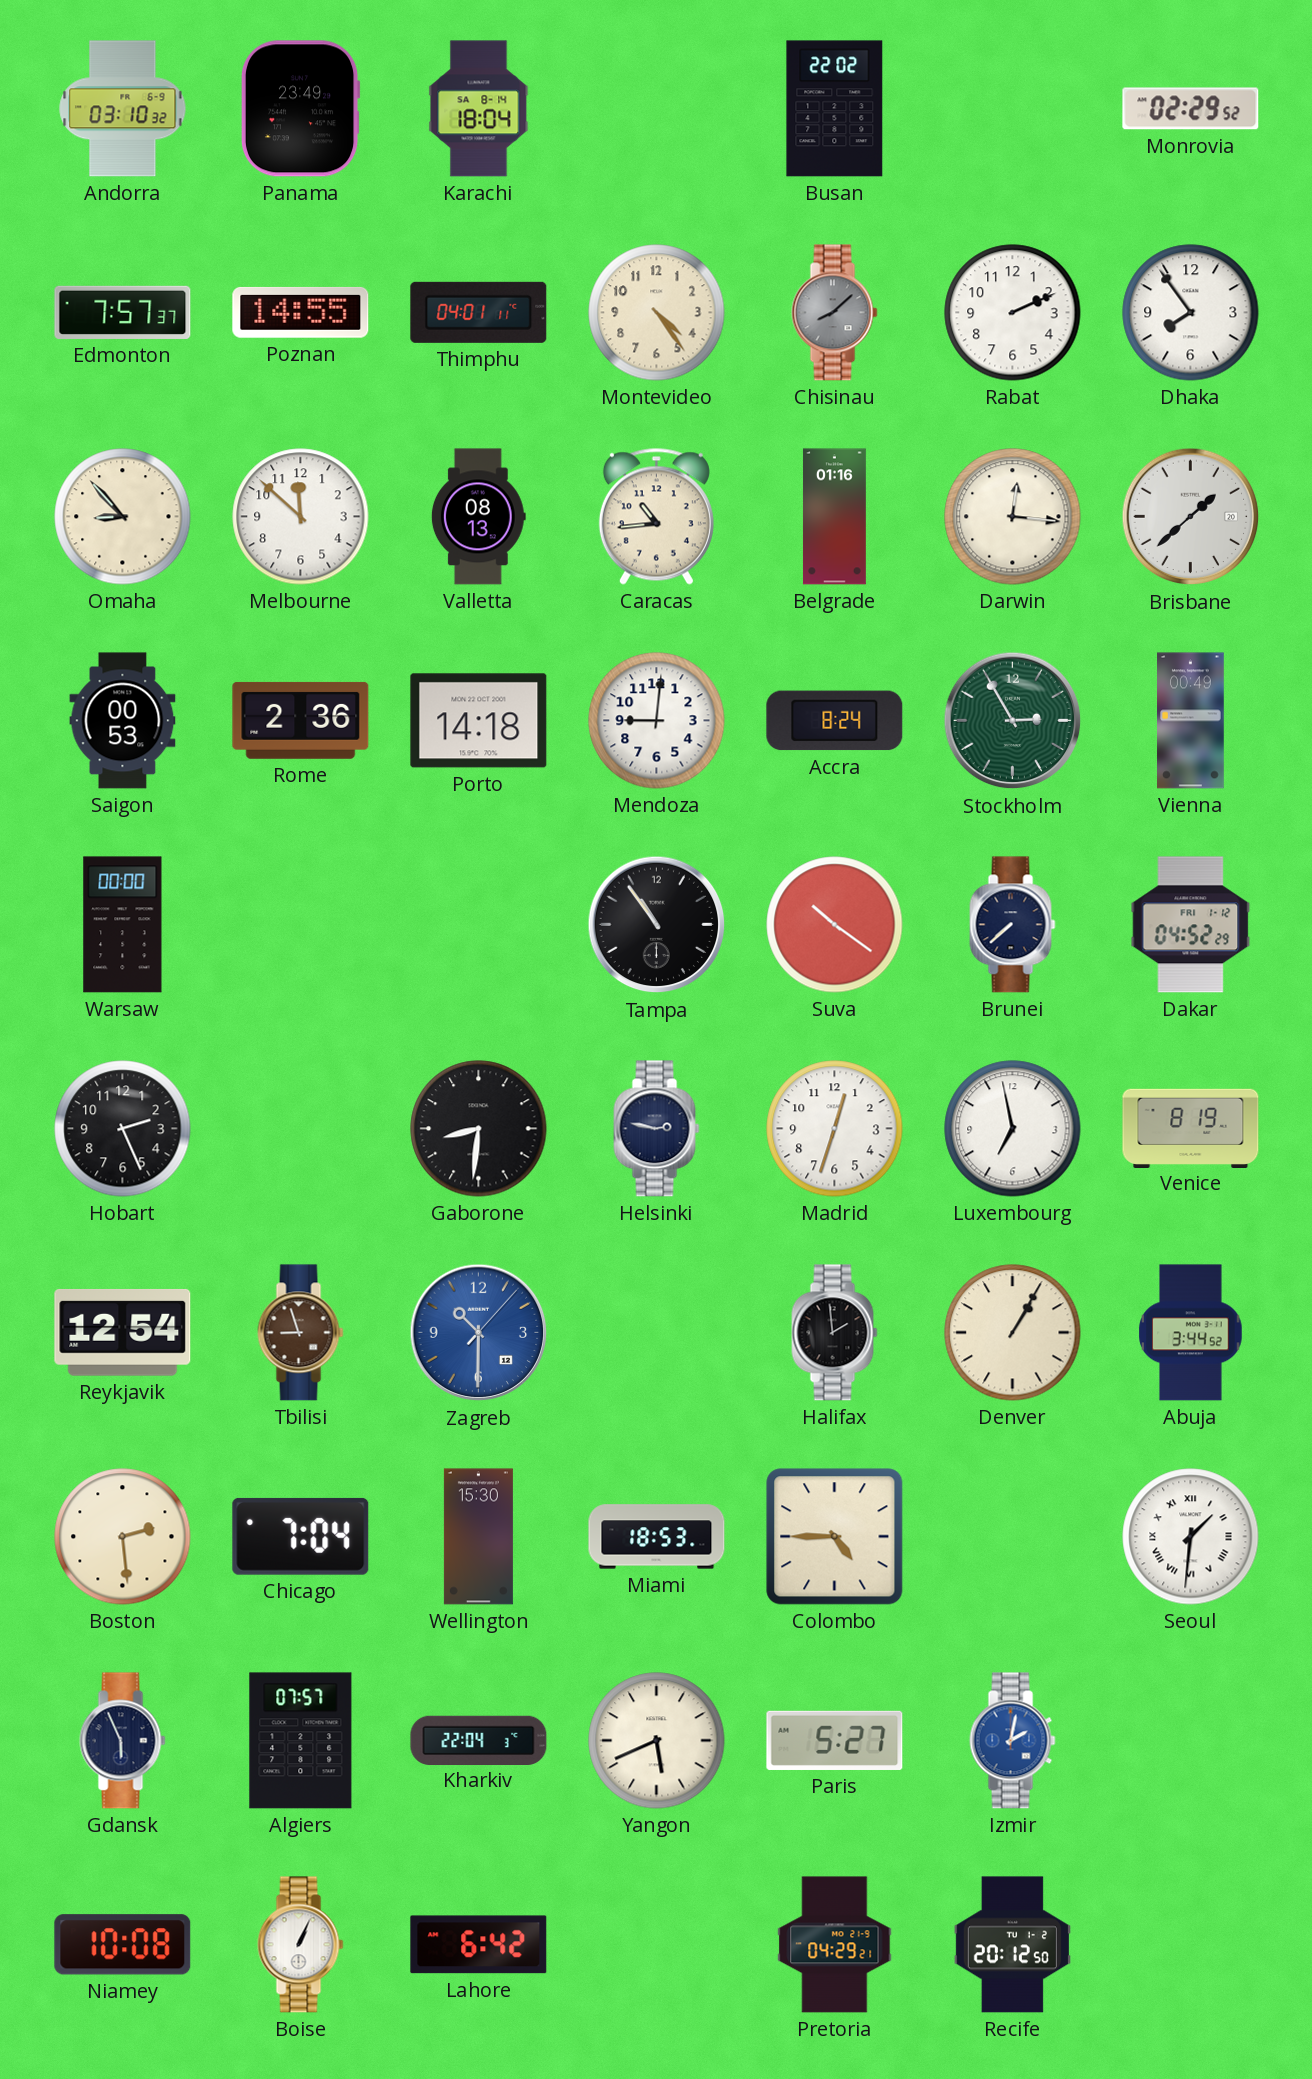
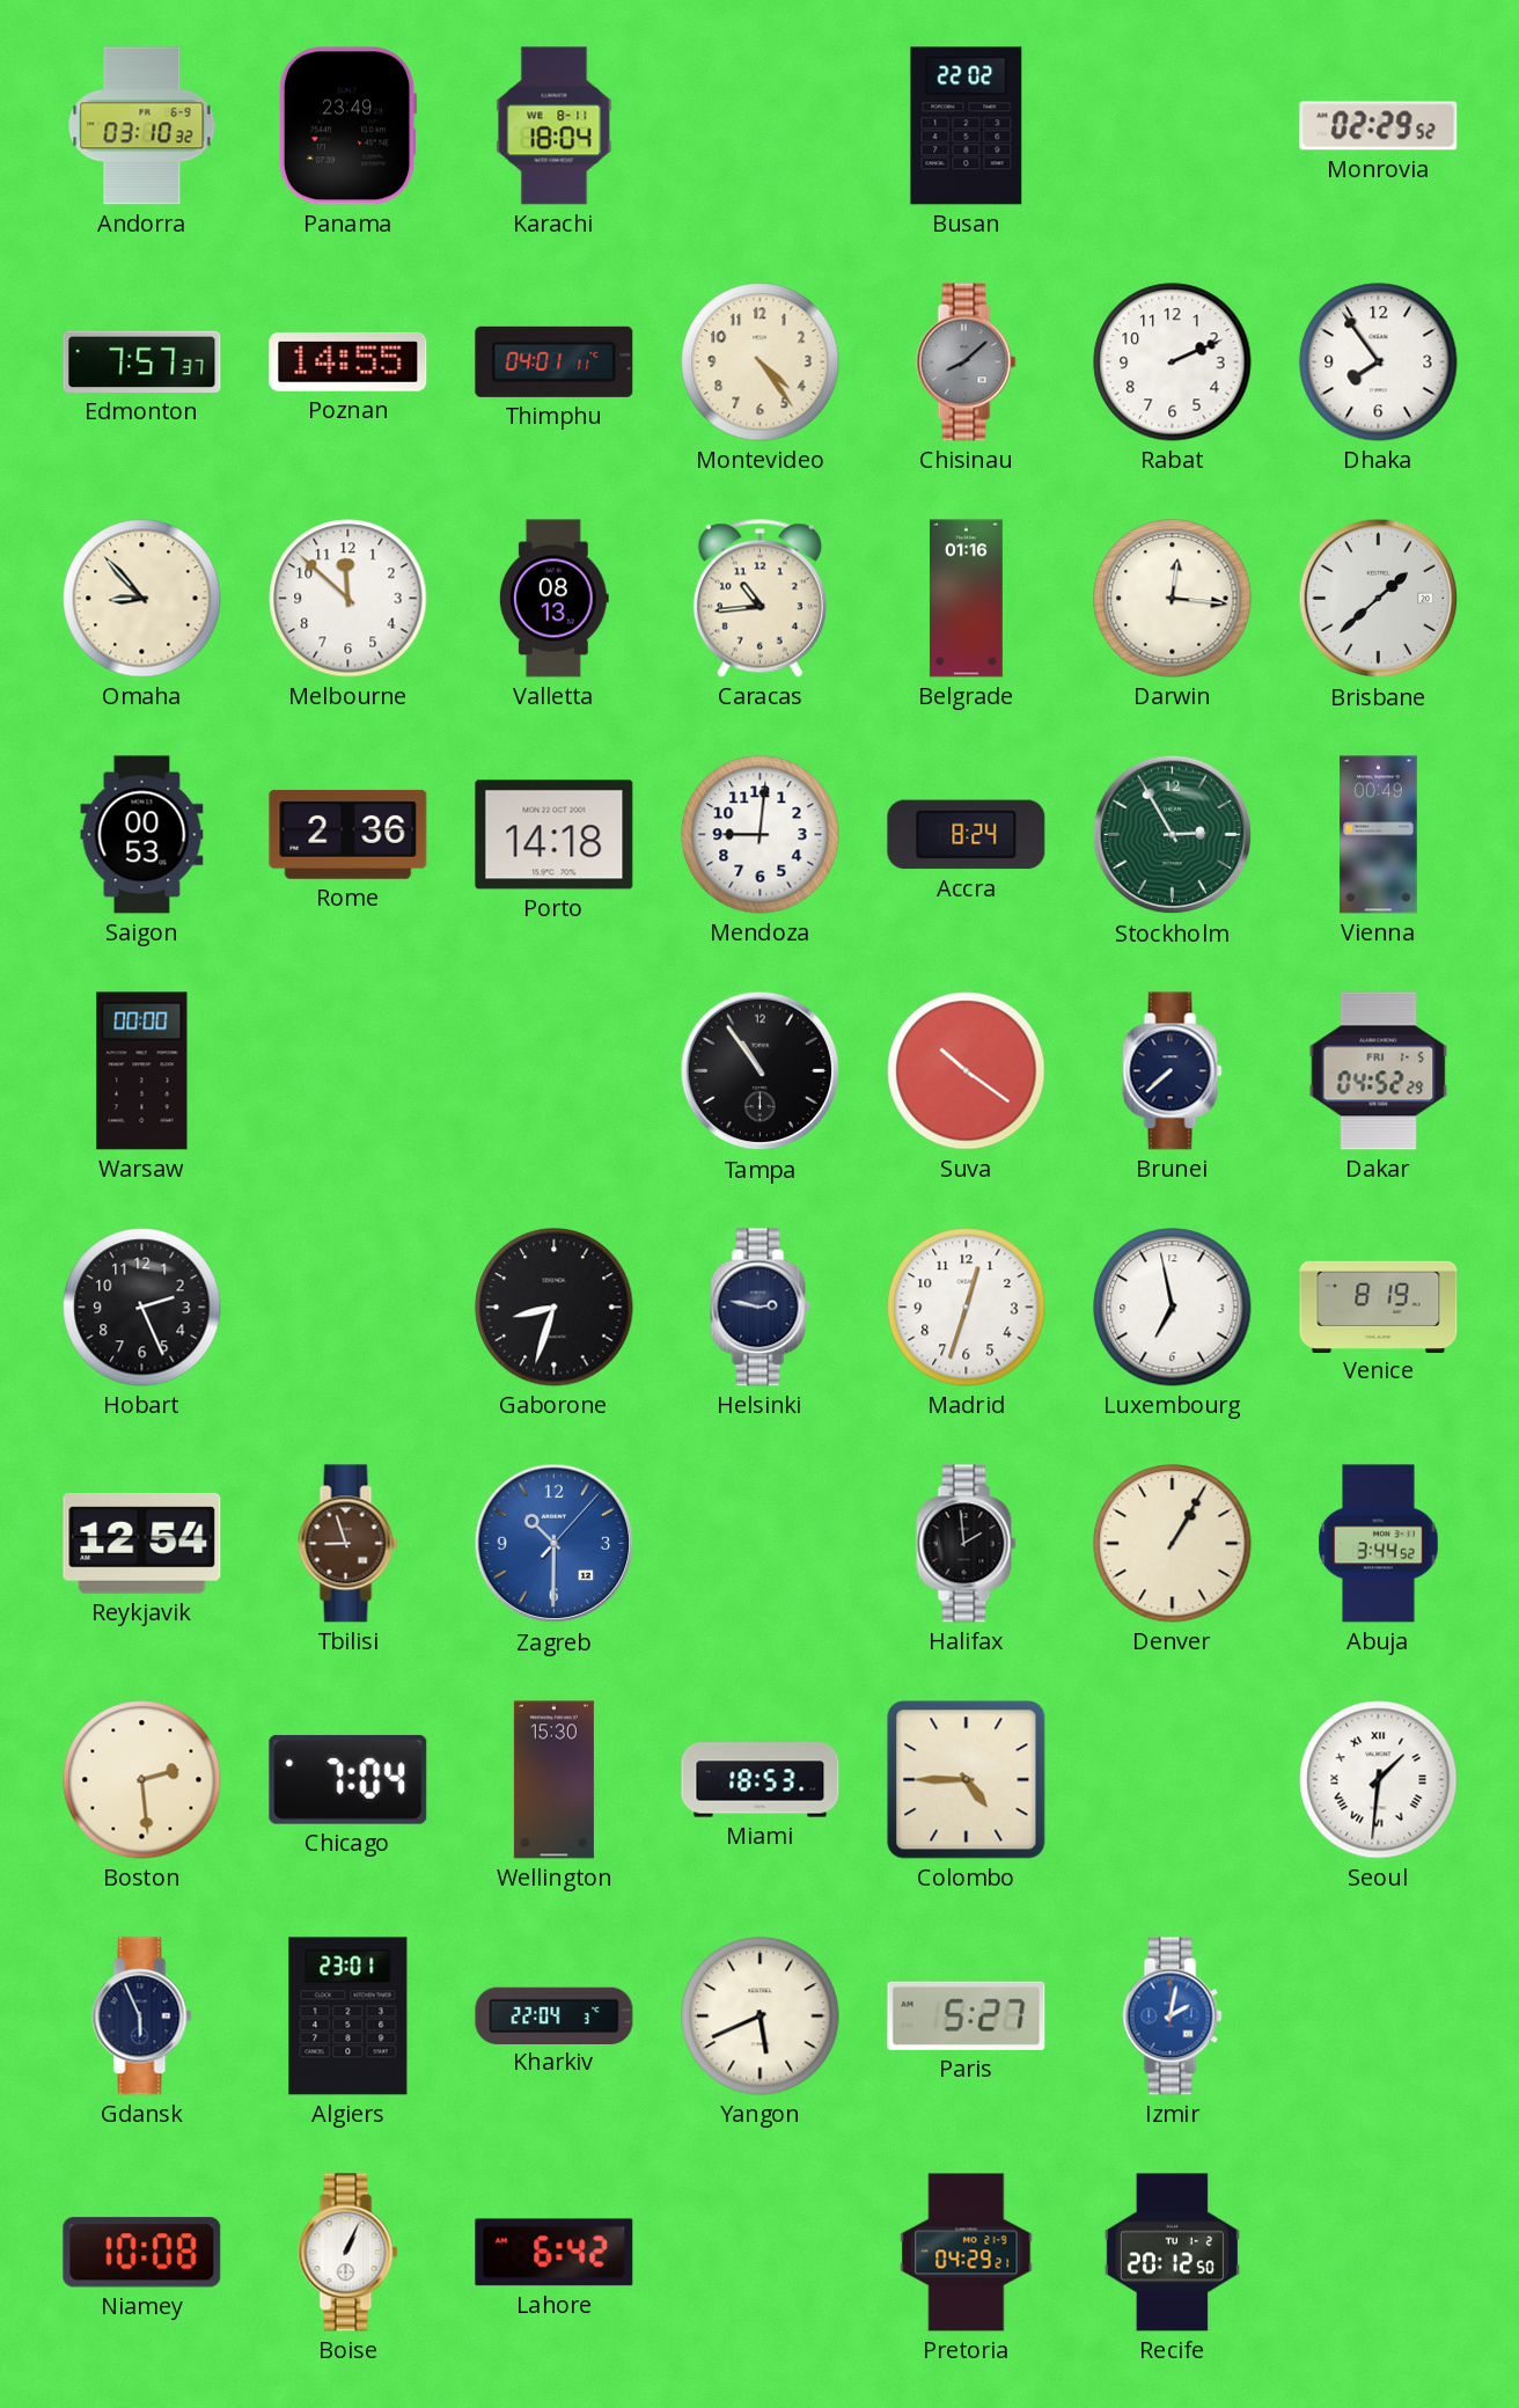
Karachi date: SA 8-14 -> WE 8-11 (555, 126)
Dakar date: FRI 1-12 -> FRI 1-5 (1379, 1071)
Gaborone: 8:31 -> 8:33 (555, 1308)
Algiers: 07:57 -> 23:01 (348, 2017)
